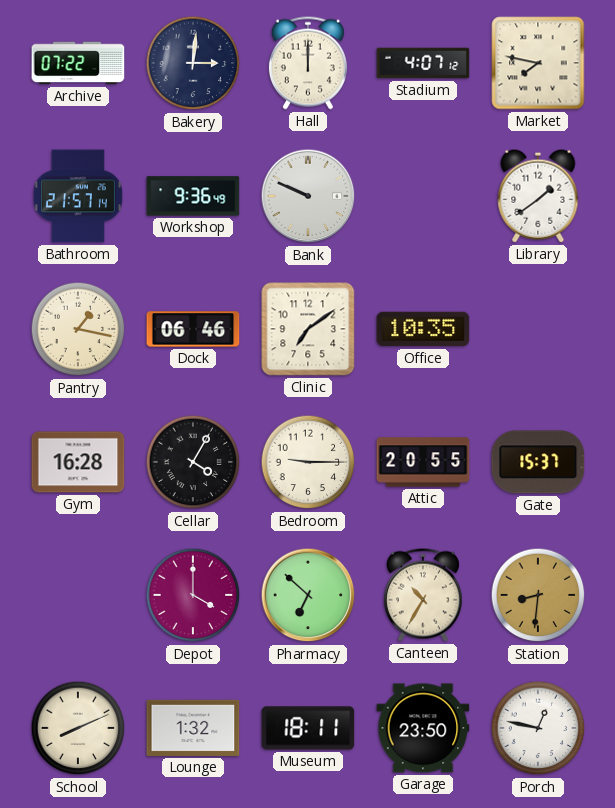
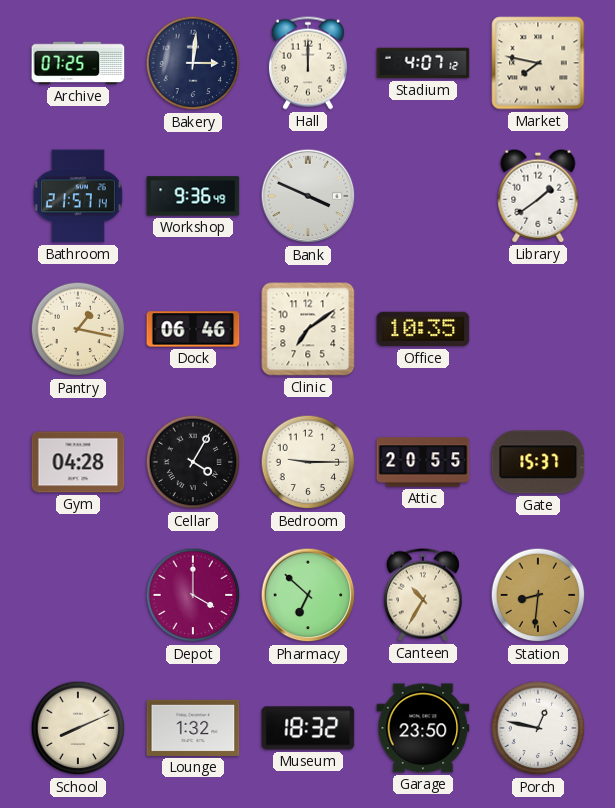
Archive: 07:22 -> 07:25 (78, 63)
Bank: 9:49 -> 3:49 (308, 196)
Gym: 16:28 -> 04:28 (78, 462)
Museum: 18:11 -> 18:32 (308, 728)
